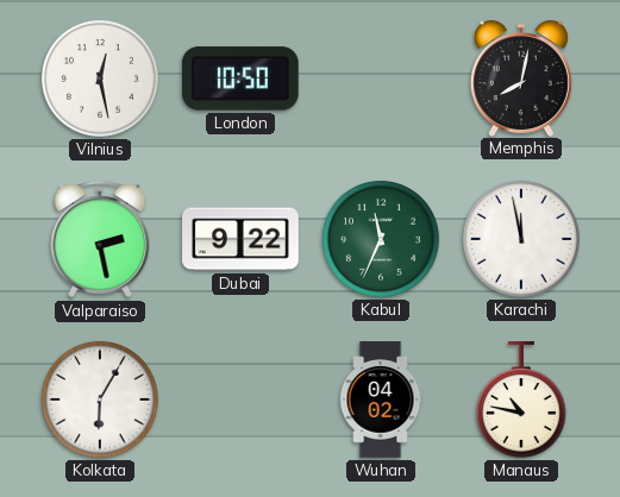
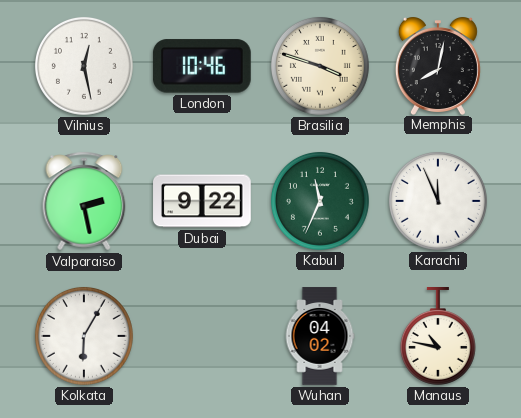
London: 10:50 -> 10:46 (202, 66)
Brasilia: none -> 3:48 (320, 66)
Karachi: 11:58 -> 11:56 (438, 201)
